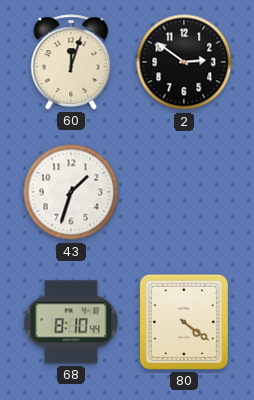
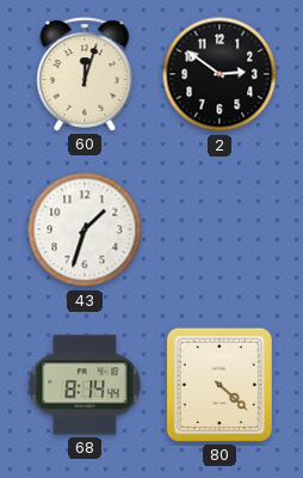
68: 8:10 -> 8:14 (85, 385)
80: 4:21 -> 4:22 (219, 385)
